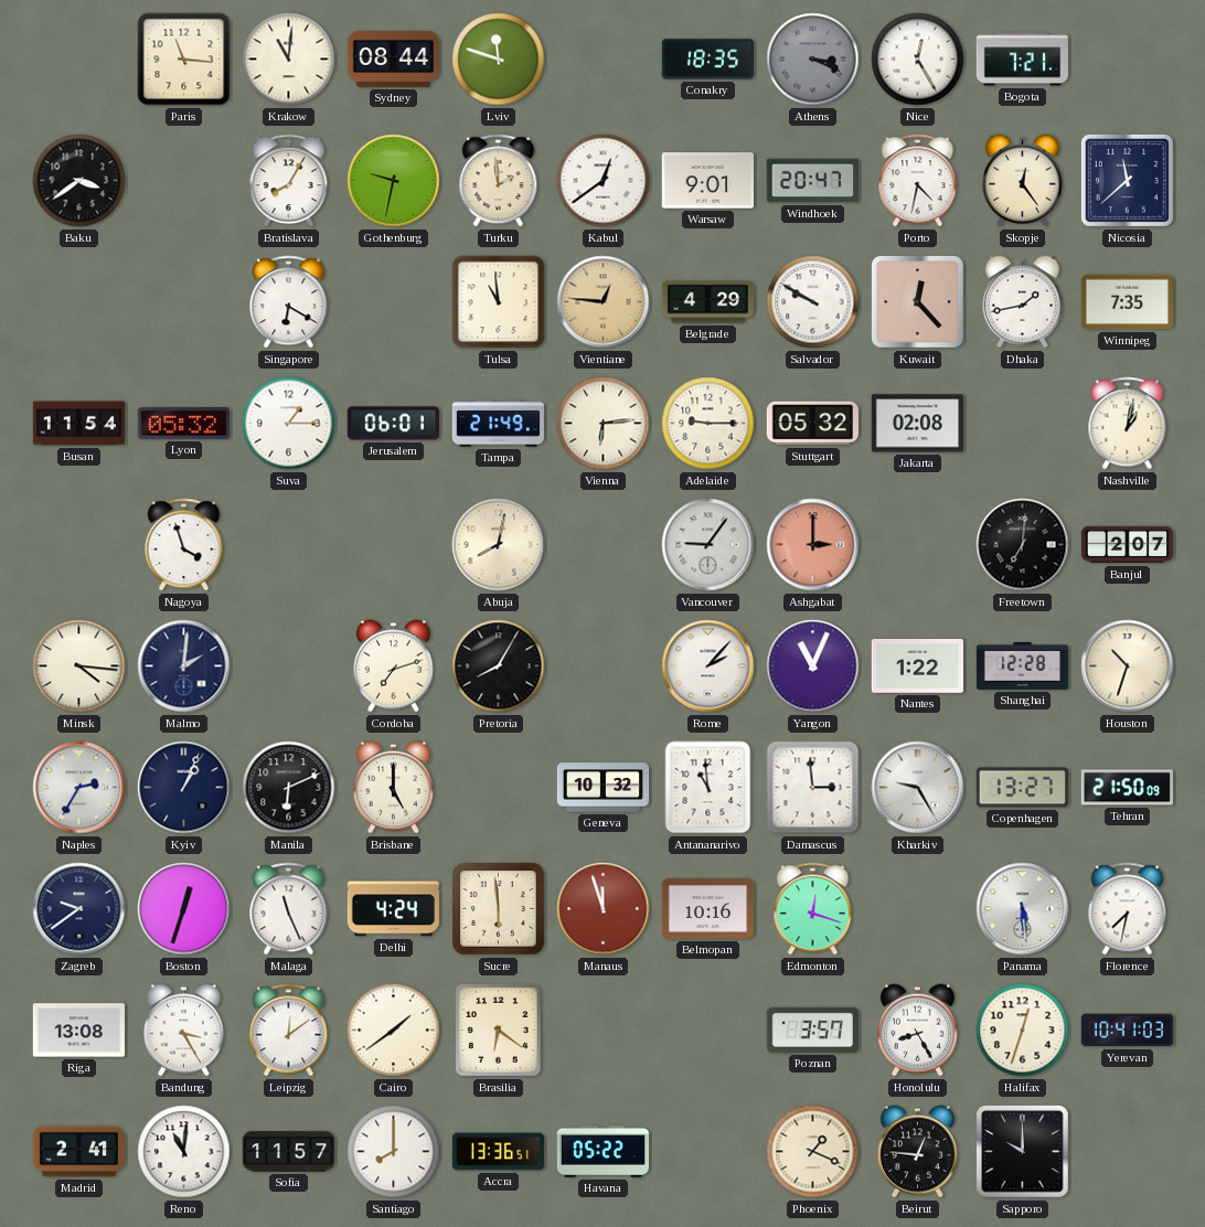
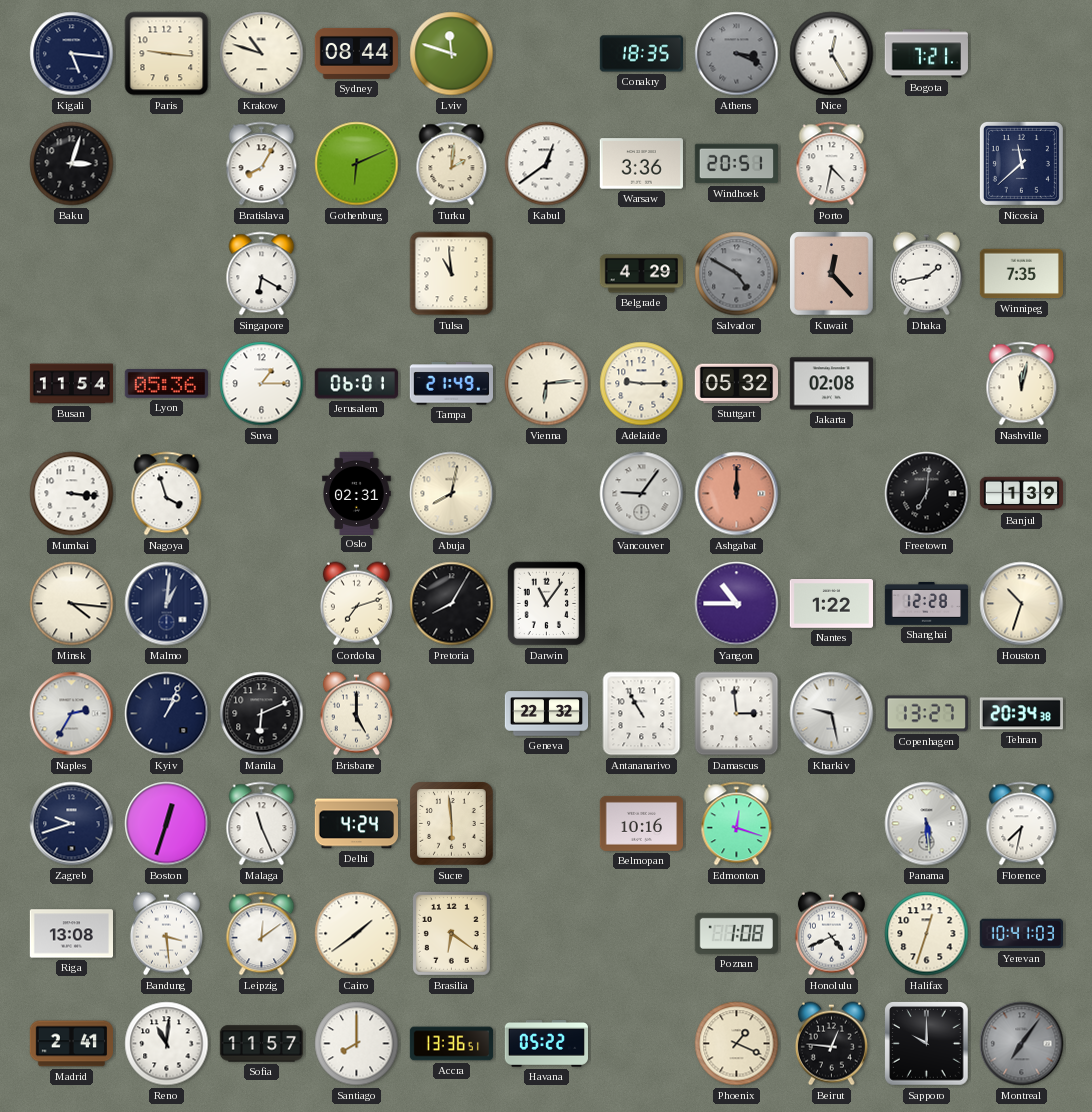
Kigali: none -> 5:16 (72, 54)
Paris: 11:16 -> 9:16 (167, 54)
Krakow: 11:01 -> 10:48 (262, 54)
Baku: 3:39 -> 3:03 (72, 164)
Gothenburg: 9:32 -> 6:11 (357, 164)
Turku: 1:59 -> 2:01 (452, 164)
Warsaw: 9:01 -> 3:36 (641, 164)
Windhoek: 20:47 -> 20:51 (736, 164)
Skopje: 12:24 -> none (1022, 181)
Vientiane: 12:46 -> none (604, 302)
Salvador: 9:50 -> 4:50 (737, 274)
Salvador dial: white -> grey (737, 274)
Lyon: 05:32 -> 05:36 (166, 384)
Nashville: 1:02 -> 12:02 (1022, 384)
Mumbai: none -> 3:16 (72, 494)
Oslo: none -> 02:31 (357, 493)
Ashgabat: 3:00 -> 12:00 (737, 494)
Banjul: 2:07 -> 1:39 (1022, 494)
Malmo: 2:01 -> 1:01 (167, 604)
Darwin: none -> 11:06 (547, 604)
Rome: 2:07 -> none (708, 666)
Yangon: 11:04 -> 10:45 (737, 604)
Geneva: 10:32 -> 22:32 (547, 714)
Antananarivo: 10:59 -> 10:55 (642, 714)
Kharkiv: 9:25 -> 9:28 (832, 714)
Tehran: 21:50 -> 20:34 (1021, 714)
Zagreb: 9:39 -> 9:42 (72, 824)
Manaus: 11:57 -> none (604, 909)
Bandung: 3:25 -> 3:29 (166, 934)
Poznan: 3:57 -> 1:08 (736, 933)
Honolulu: 8:25 -> 4:41 (831, 934)
Montreal: none -> 7:06 (1022, 1044)
